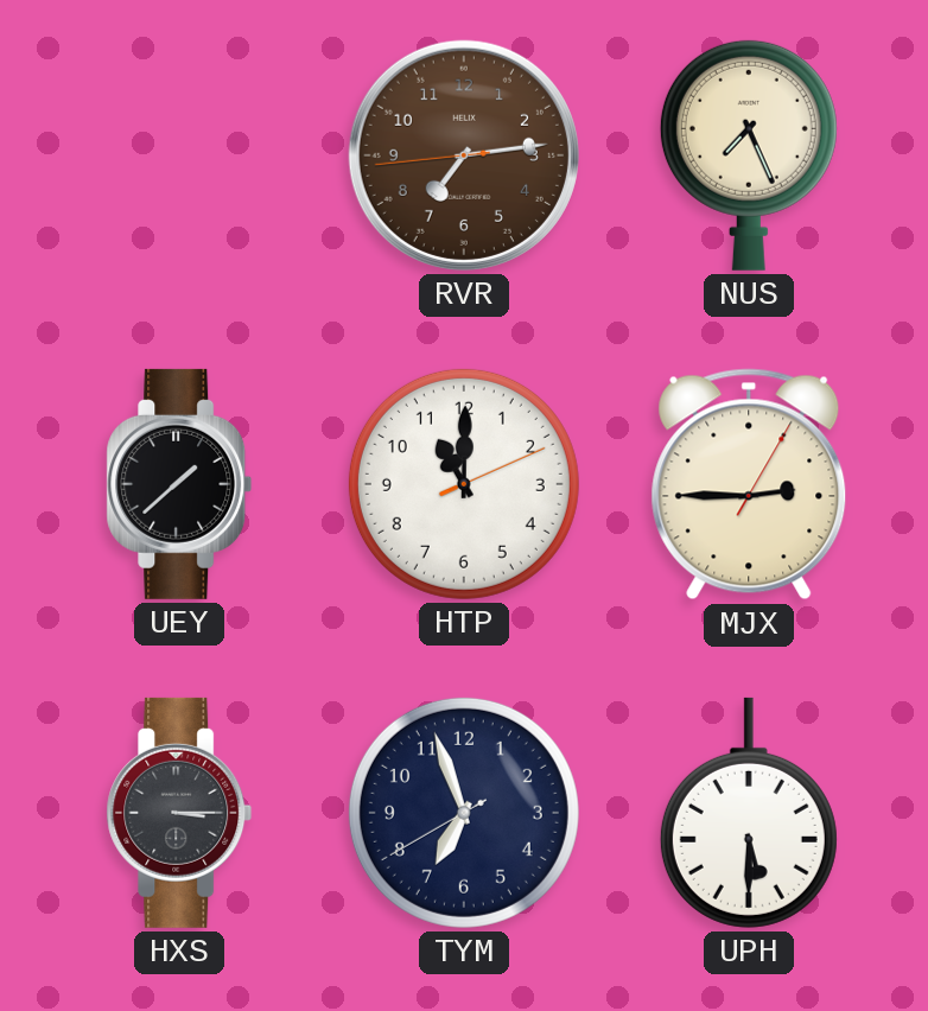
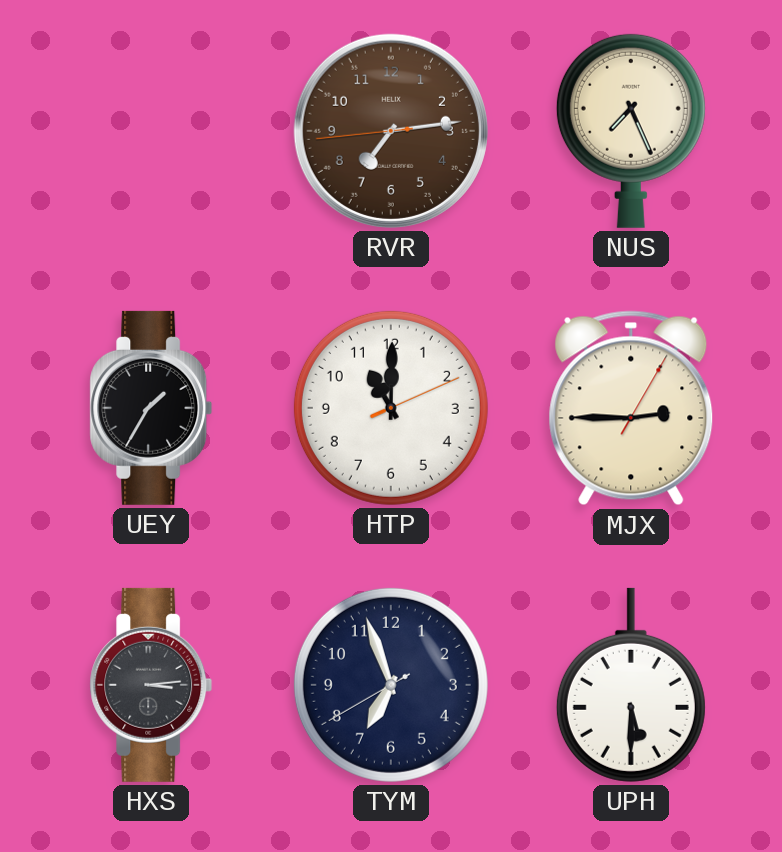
UEY: 1:38 -> 1:35 (151, 408)
HXS: 3:15 -> 3:14 (151, 685)
